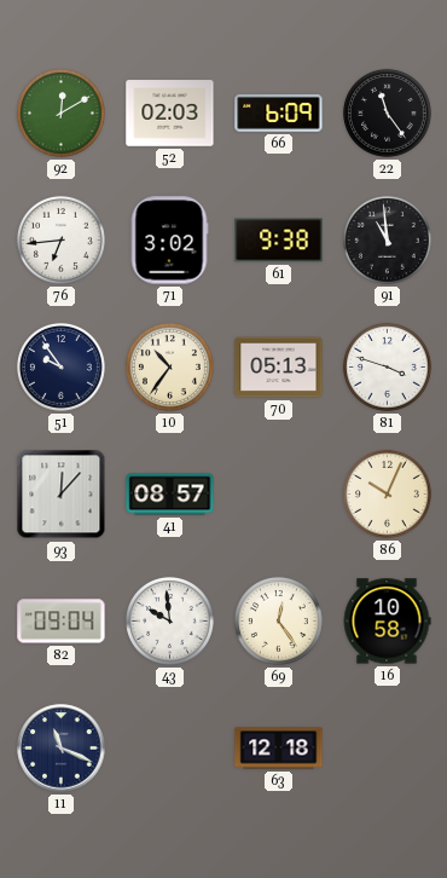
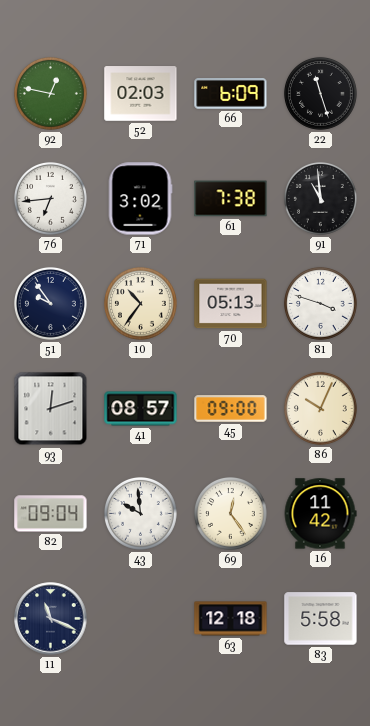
92: 12:10 -> 12:47 (50, 93)
22: 11:24 -> 11:27 (320, 93)
61: 9:38 -> 7:38 (231, 199)
93: 12:07 -> 12:12 (51, 409)
45: none -> 09:00 (231, 409)
16: 10:58 -> 11:42 (320, 514)
83: none -> 5:58 (321, 619)
